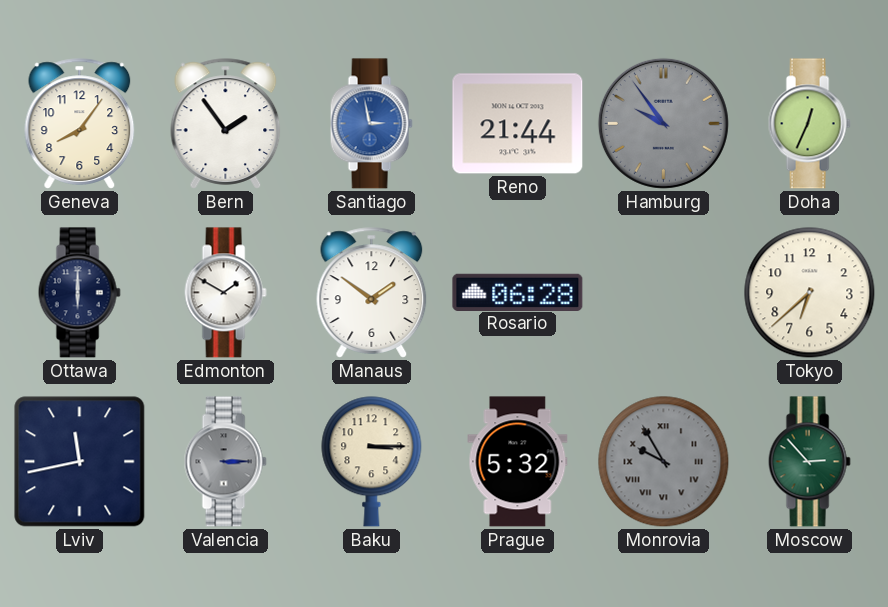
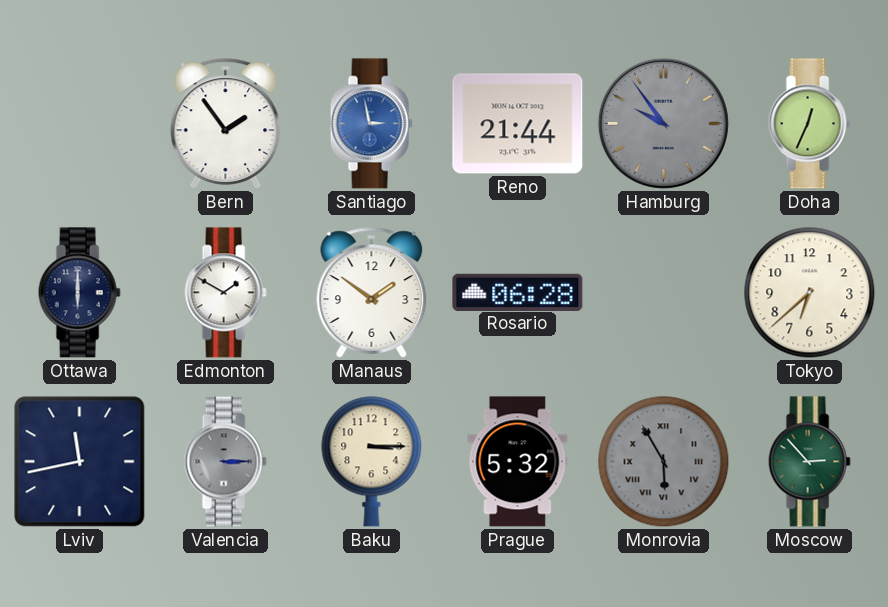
Geneva: 8:06 -> none (80, 124)
Monrovia: 9:55 -> 5:55 (664, 462)
